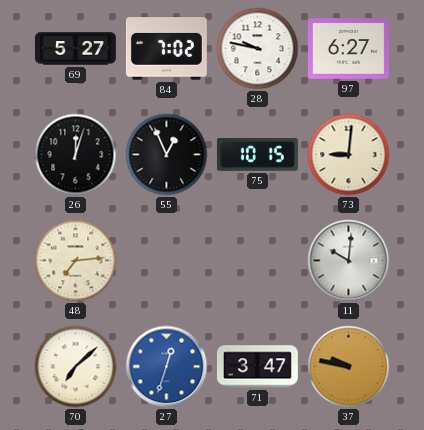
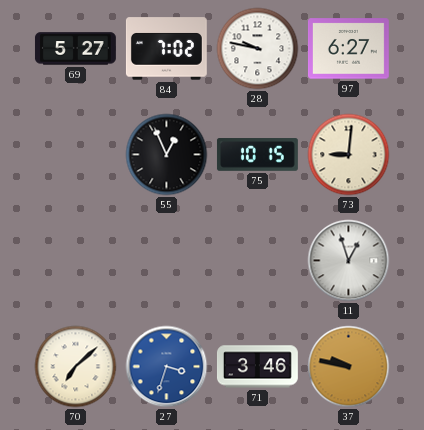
26: 12:03 -> none (76, 155)
48: 7:14 -> none (76, 261)
11: 10:01 -> 12:57 (349, 261)
27: 12:33 -> 3:33 (167, 367)
71: 3:47 -> 3:46 (257, 367)
